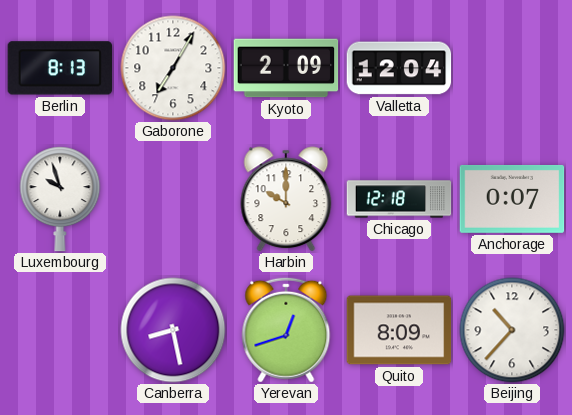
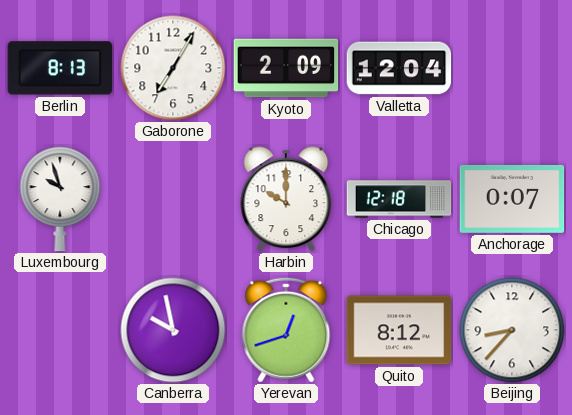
Canberra: 8:28 -> 9:58 (173, 330)
Quito: 8:09 -> 8:12 (399, 330)
Beijing: 10:37 -> 8:37 (512, 330)
